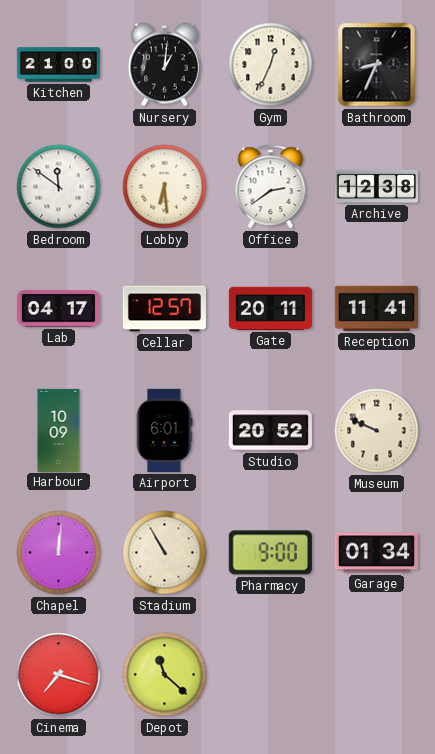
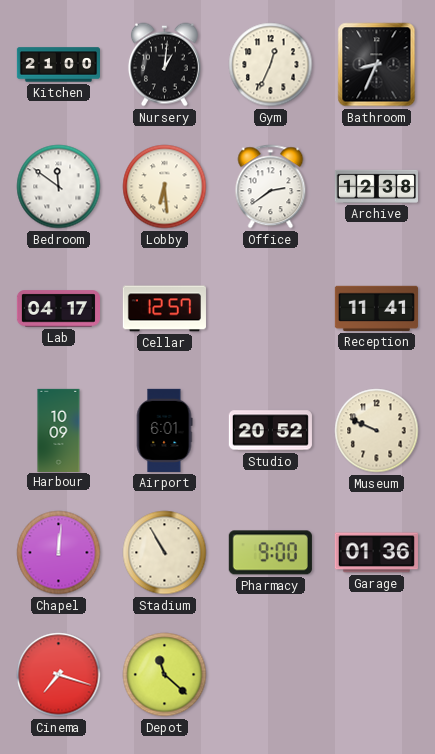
Gate: 20:11 -> none (270, 308)
Garage: 01:34 -> 01:36 (376, 553)
